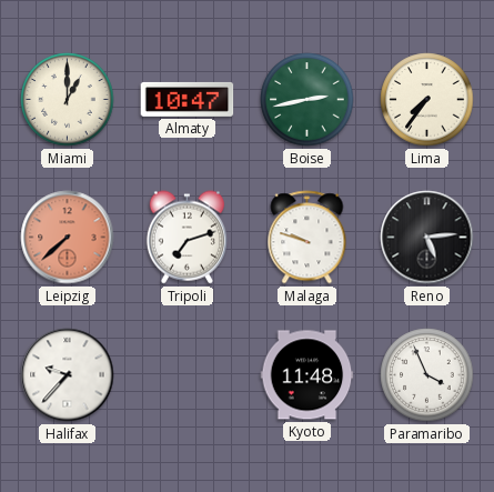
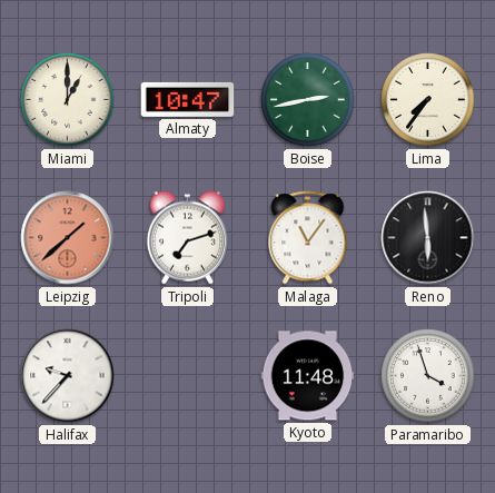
Leipzig: 7:38 -> 1:38 (68, 238)
Malaga: 9:48 -> 11:06 (308, 238)
Reno: 5:14 -> 5:59 (428, 238)
Paramaribo: 3:56 -> 3:57 (428, 376)
